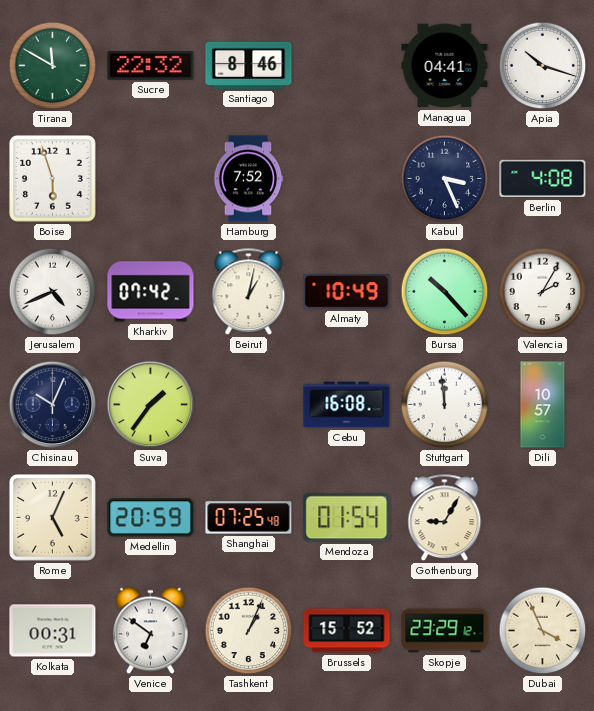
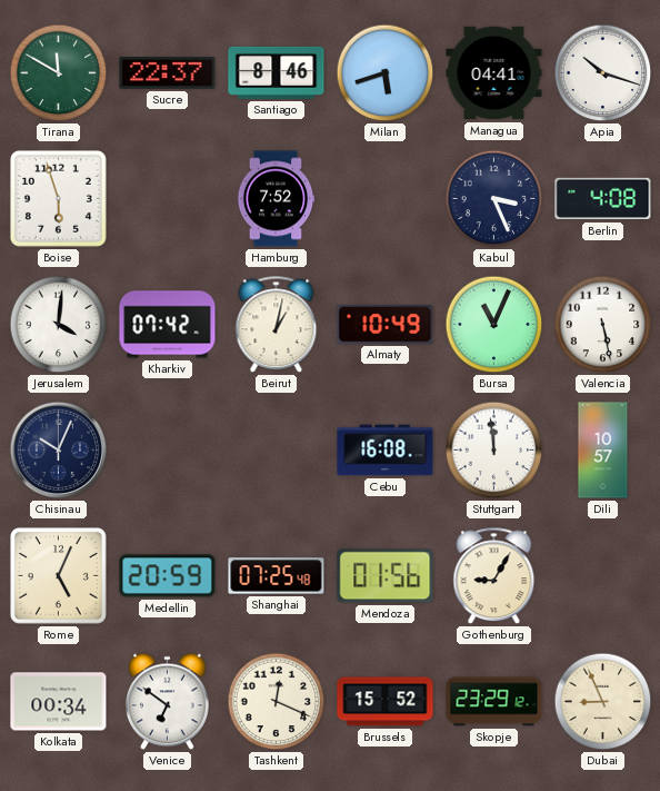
Sucre: 22:32 -> 22:37 (168, 73)
Milan: none -> 5:42 (386, 73)
Jerusalem: 4:41 -> 4:01 (59, 325)
Bursa: 10:23 -> 11:04 (494, 325)
Valencia: 2:05 -> 5:28 (603, 325)
Suva: 1:36 -> none (151, 405)
Mendoza: 01:54 -> 01:56 (386, 576)
Kolkata: 00:31 -> 00:34 (59, 702)
Tashkent: 1:04 -> 12:19 (277, 702)
Dubai: 3:56 -> 8:56 (603, 702)
